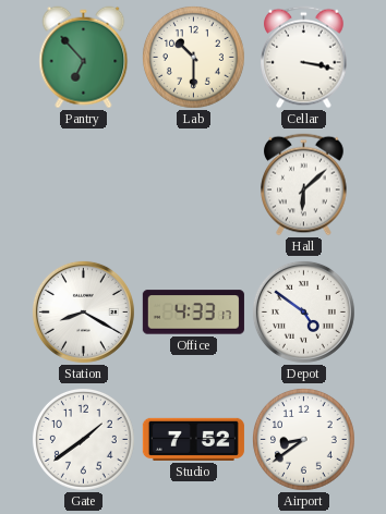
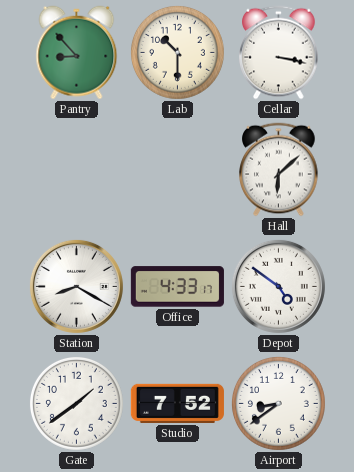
Pantry: 6:53 -> 8:53 (77, 53)
